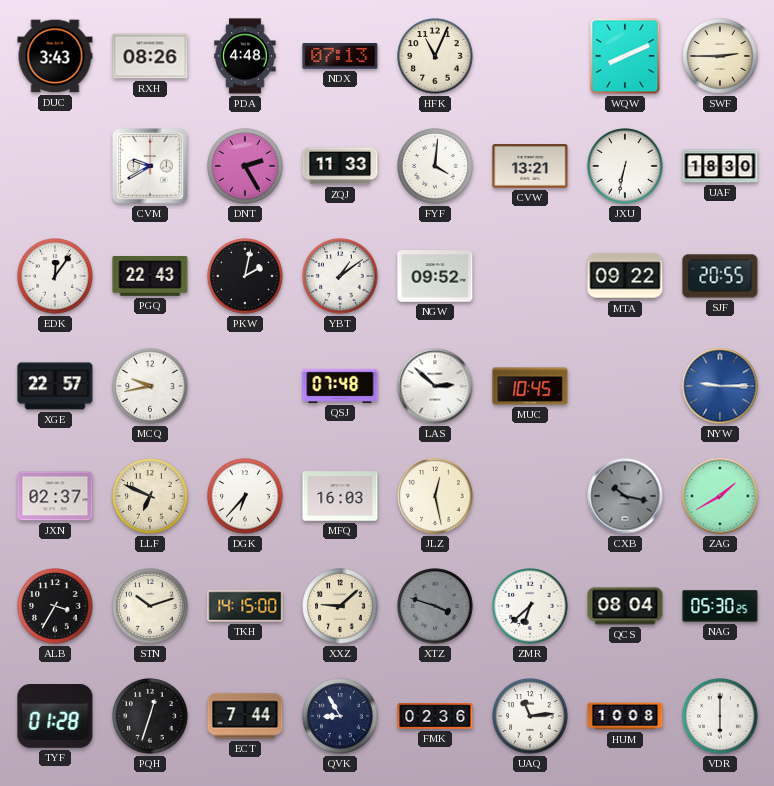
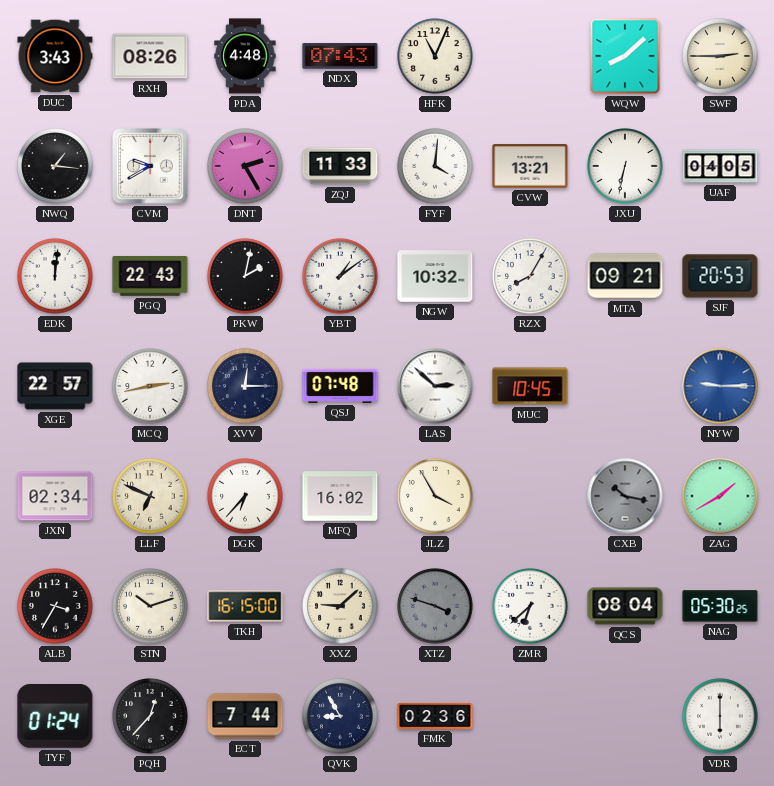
NDX: 07:13 -> 07:43 (340, 56)
WQW: 8:11 -> 8:08 (625, 56)
NWQ: none -> 1:16 (55, 166)
UAF: 18:30 -> 04:05 (720, 166)
EDK: 12:06 -> 12:01 (55, 276)
NGW: 09:52 -> 10:32 (435, 276)
RZX: none -> 8:05 (530, 276)
MTA: 09:22 -> 09:21 (625, 276)
SJF: 20:55 -> 20:53 (720, 276)
MCQ: 9:43 -> 2:43 (150, 386)
XVV: none -> 12:15 (245, 386)
JXN: 02:37 -> 02:34 (55, 496)
MFQ: 16:03 -> 16:02 (340, 496)
JLZ: 12:28 -> 3:55 (435, 496)
TKH: 14:15 -> 16:15 (245, 606)
TYF: 01:28 -> 01:24 (55, 717)
PQH: 12:33 -> 12:37 (150, 716)
UAQ: 11:14 -> none (530, 716)
HUM: 10:08 -> none (625, 716)
